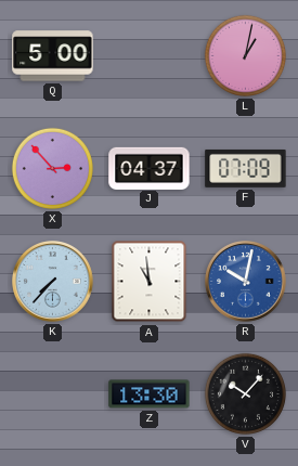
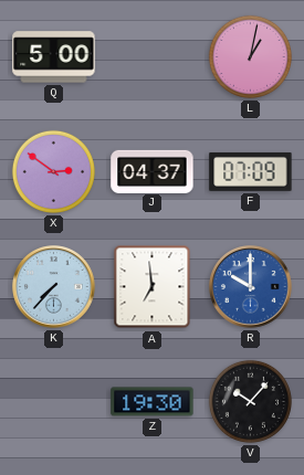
X: 2:53 -> 2:51 (53, 171)
A: 10:59 -> 6:59 (153, 287)
R: 10:02 -> 10:00 (251, 287)
Z: 13:30 -> 19:30 (153, 402)
